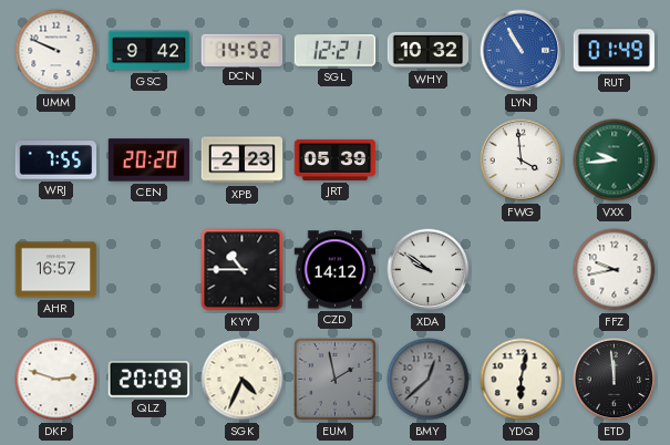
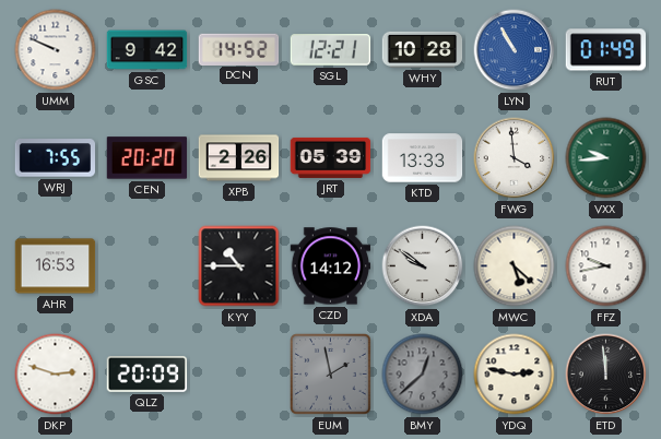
WHY: 10:32 -> 10:28 (423, 49)
XPB: 2:23 -> 2:26 (239, 158)
KTD: none -> 13:33 (423, 158)
AHR: 16:57 -> 16:53 (56, 266)
MWC: none -> 5:22 (515, 266)
SGK: 4:34 -> none (243, 380)
YDQ: 6:02 -> 2:47 (515, 375)
